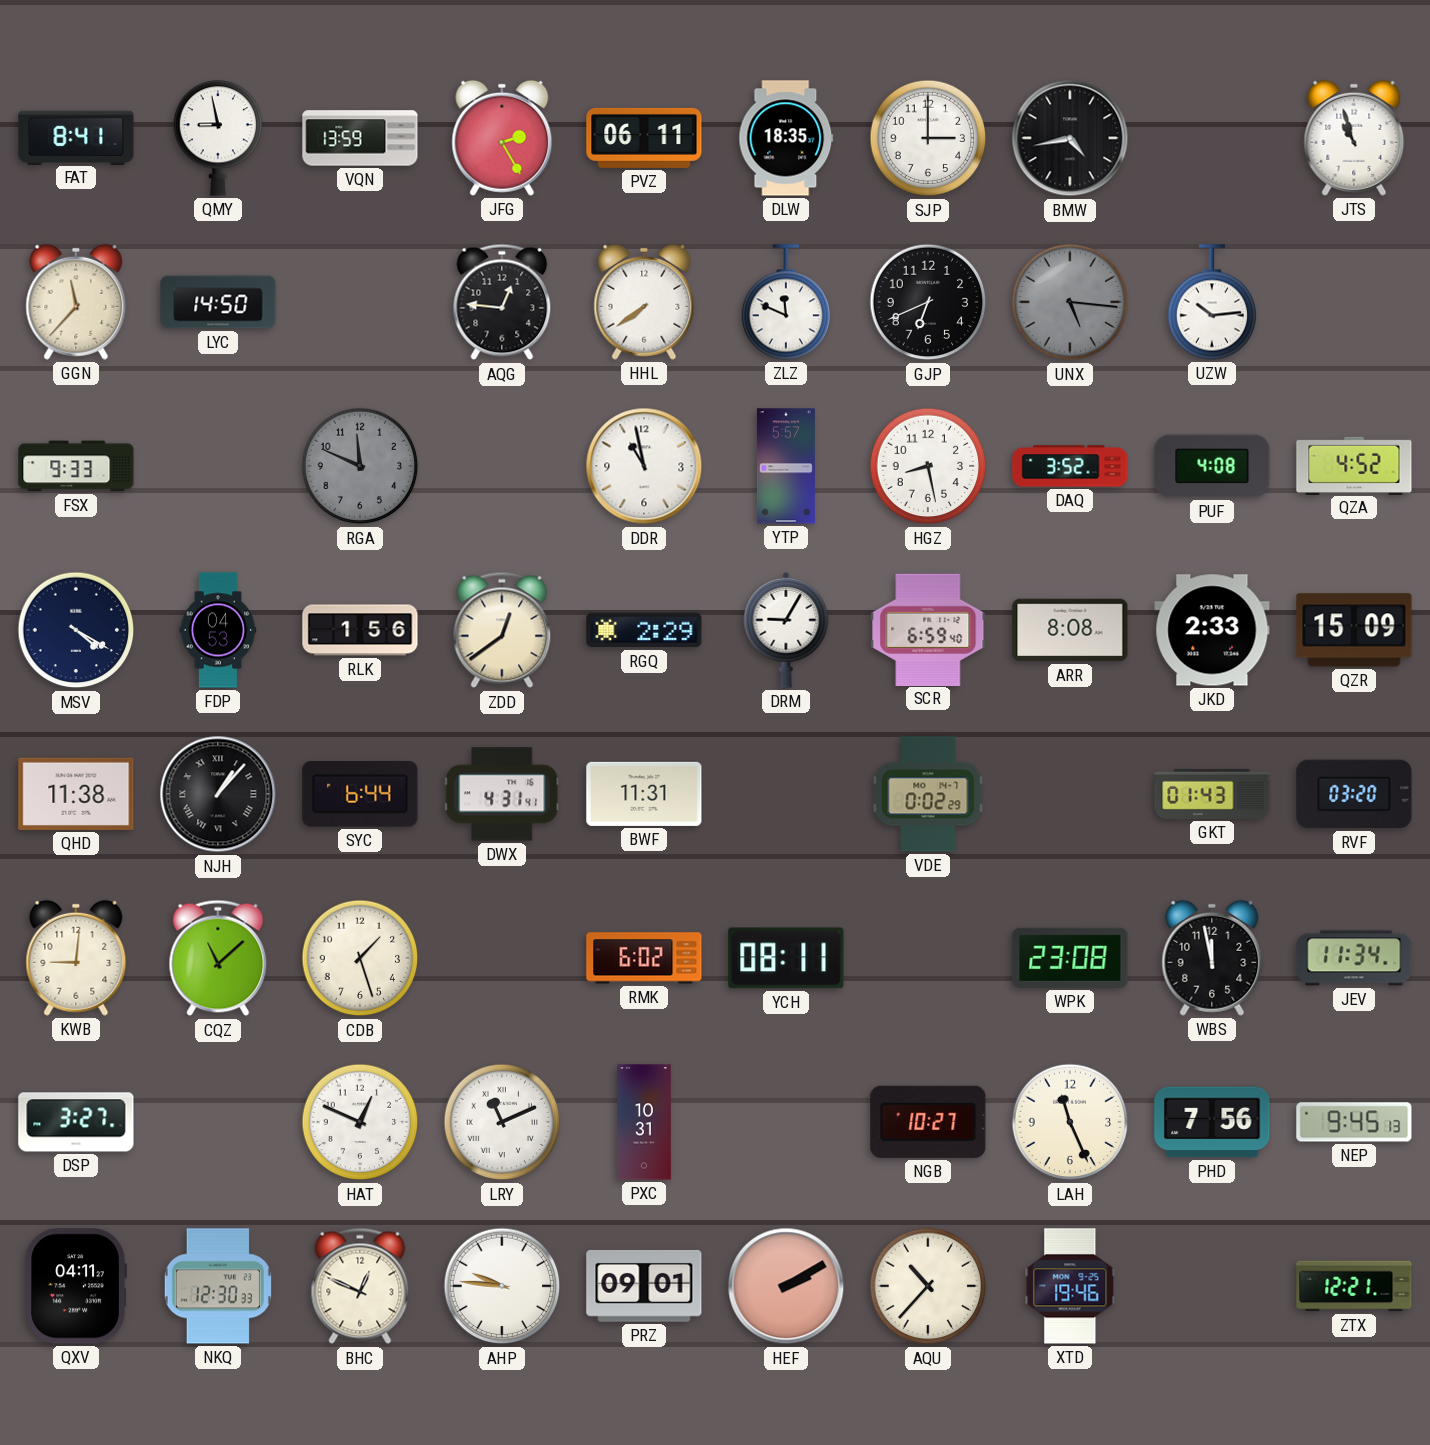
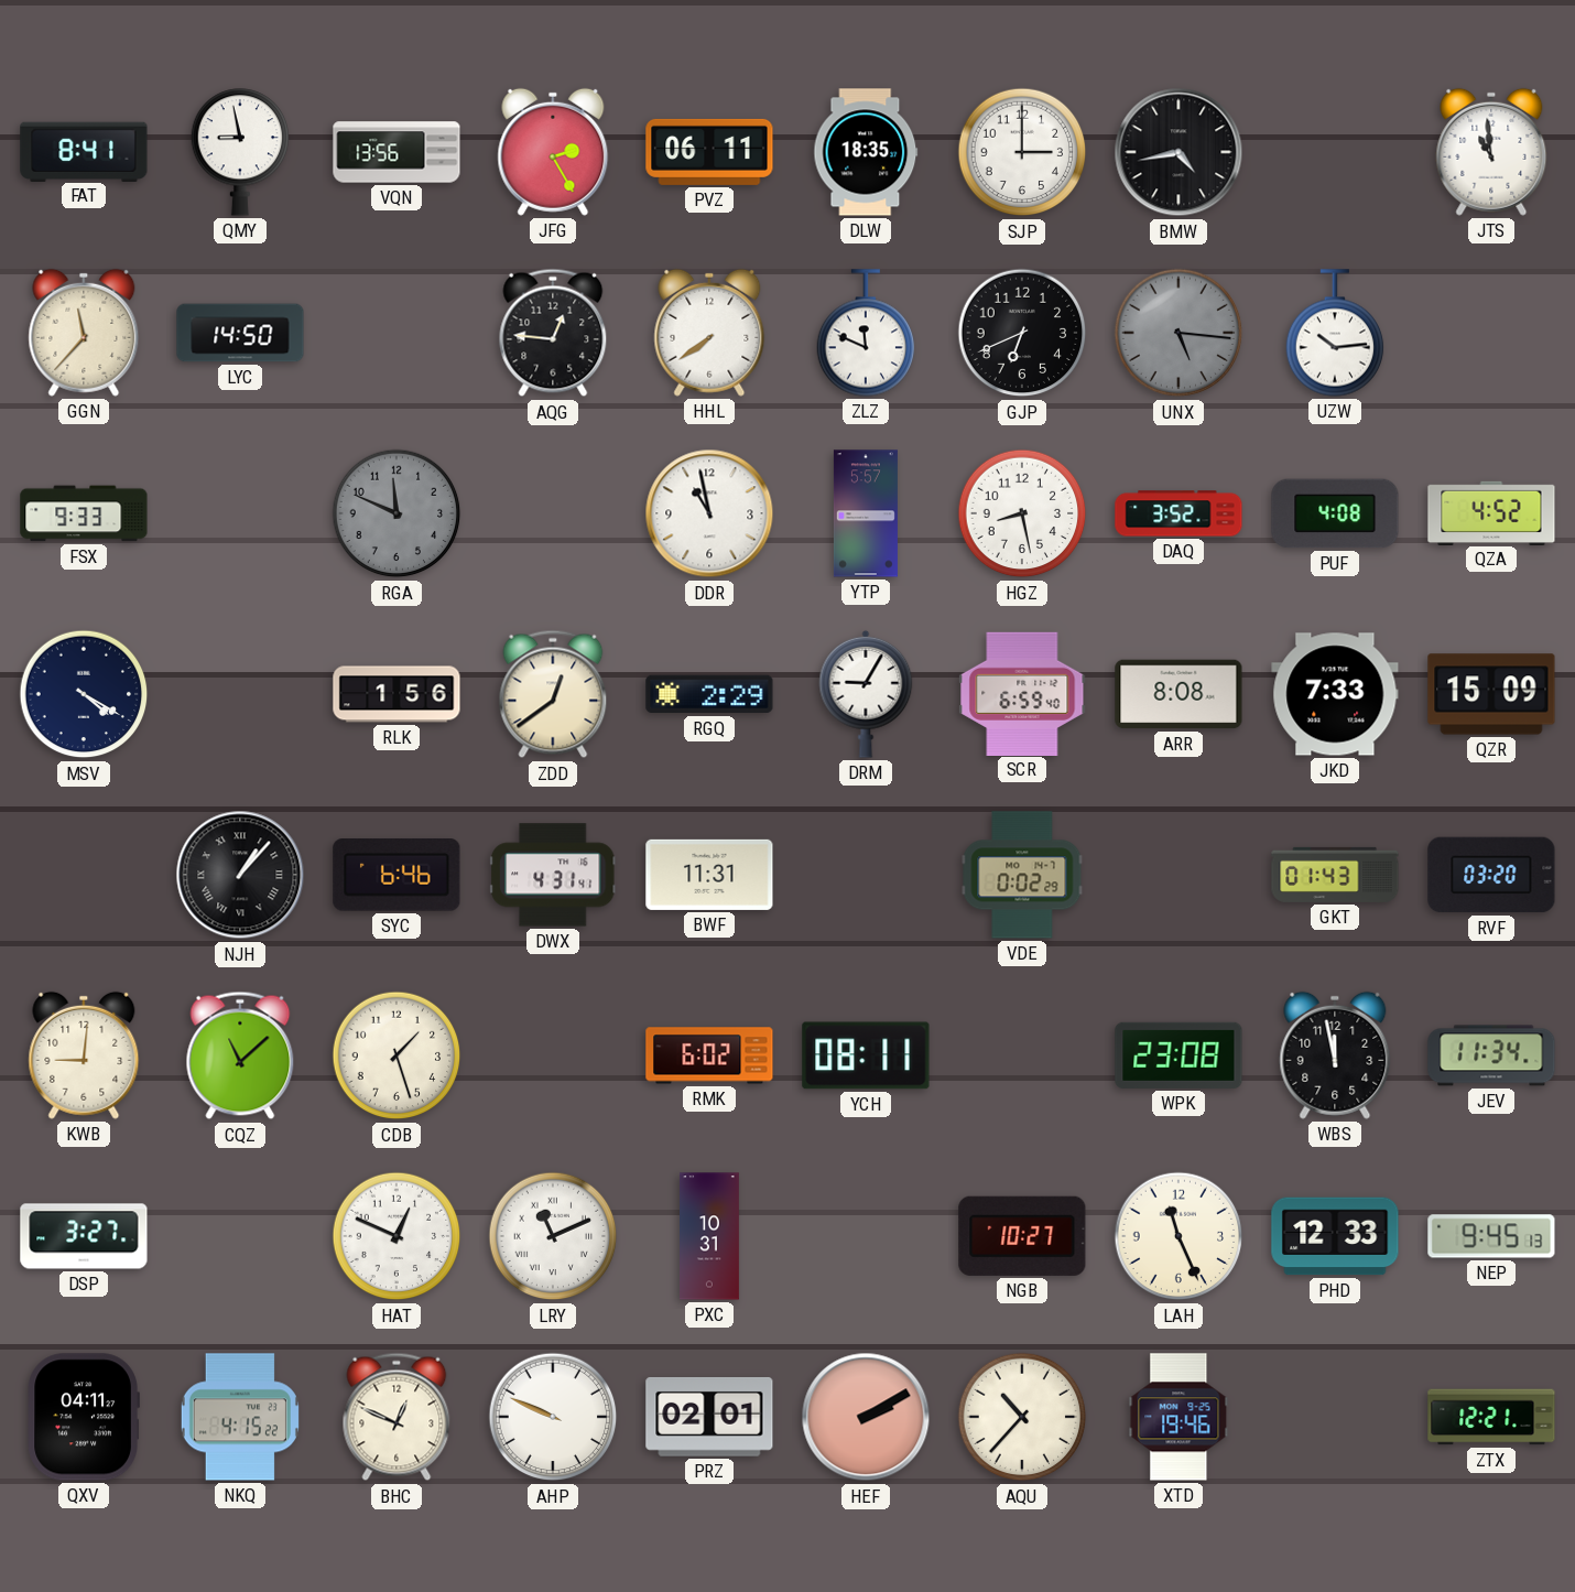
VQN: 13:59 -> 13:56 (397, 152)
JTS: 10:57 -> 10:59 (1491, 152)
FDP: 04:53 -> none (218, 630)
JKD: 2:33 -> 7:33 (1335, 694)
QHD: 11:38 -> none (76, 794)
SYC: 6:44 -> 6:46 (397, 875)
PHD: 7:56 -> 12:33 (1335, 1236)
NKQ: 12:30 -> 4:15 (240, 1417)
AHP: 9:46 -> 9:49 (553, 1417)
PRZ: 09:01 -> 02:01 (709, 1417)
